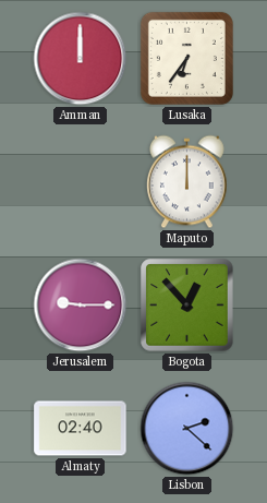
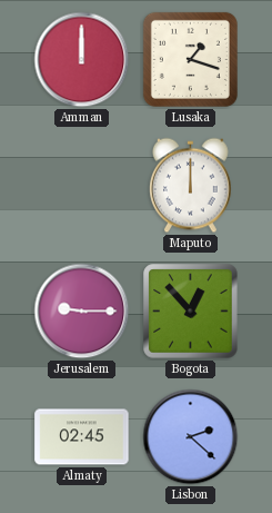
Lusaka: 6:36 -> 1:18 (190, 59)
Almaty: 02:40 -> 02:45 (82, 437)
